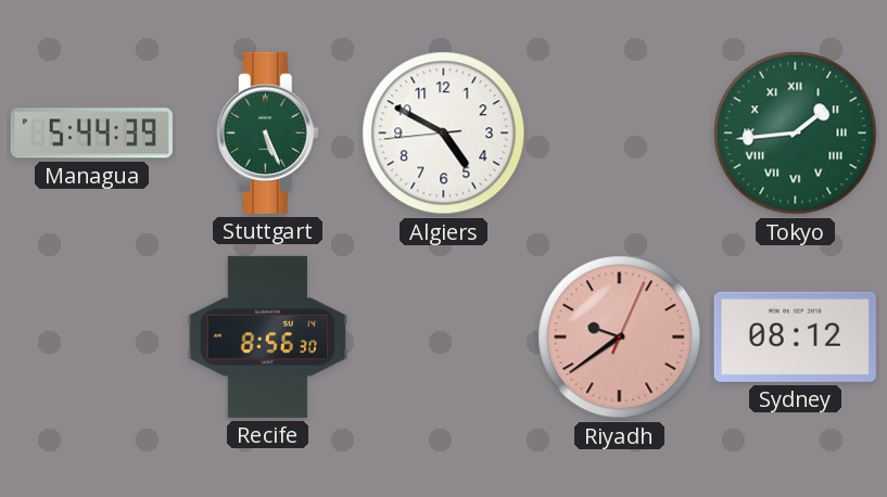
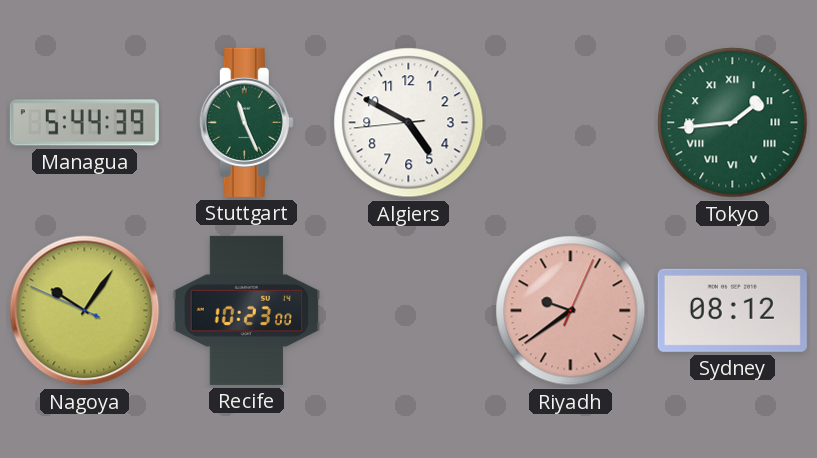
Stuttgart: 5:26 -> 11:26 (246, 122)
Nagoya: none -> 10:05 (85, 311)
Recife: 8:56 -> 10:23 (247, 310)
